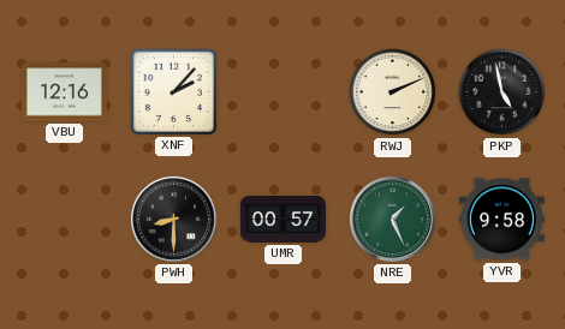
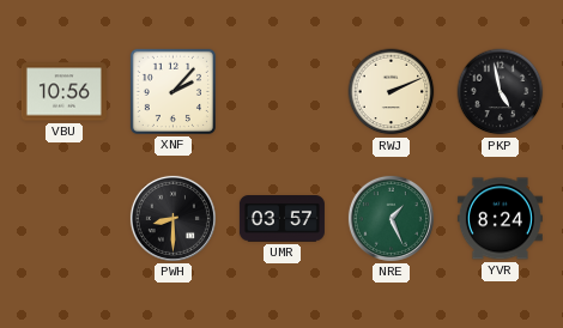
VBU: 12:16 -> 10:56 (63, 92)
UMR: 00:57 -> 03:57 (281, 219)
YVR: 9:58 -> 8:24 (500, 219)
